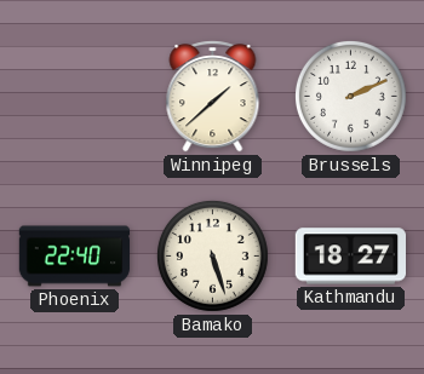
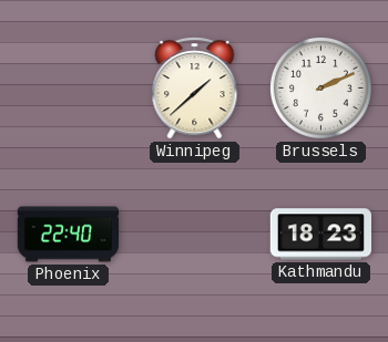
Bamako: 5:27 -> none (212, 255)
Kathmandu: 18:27 -> 18:23 (321, 235)
